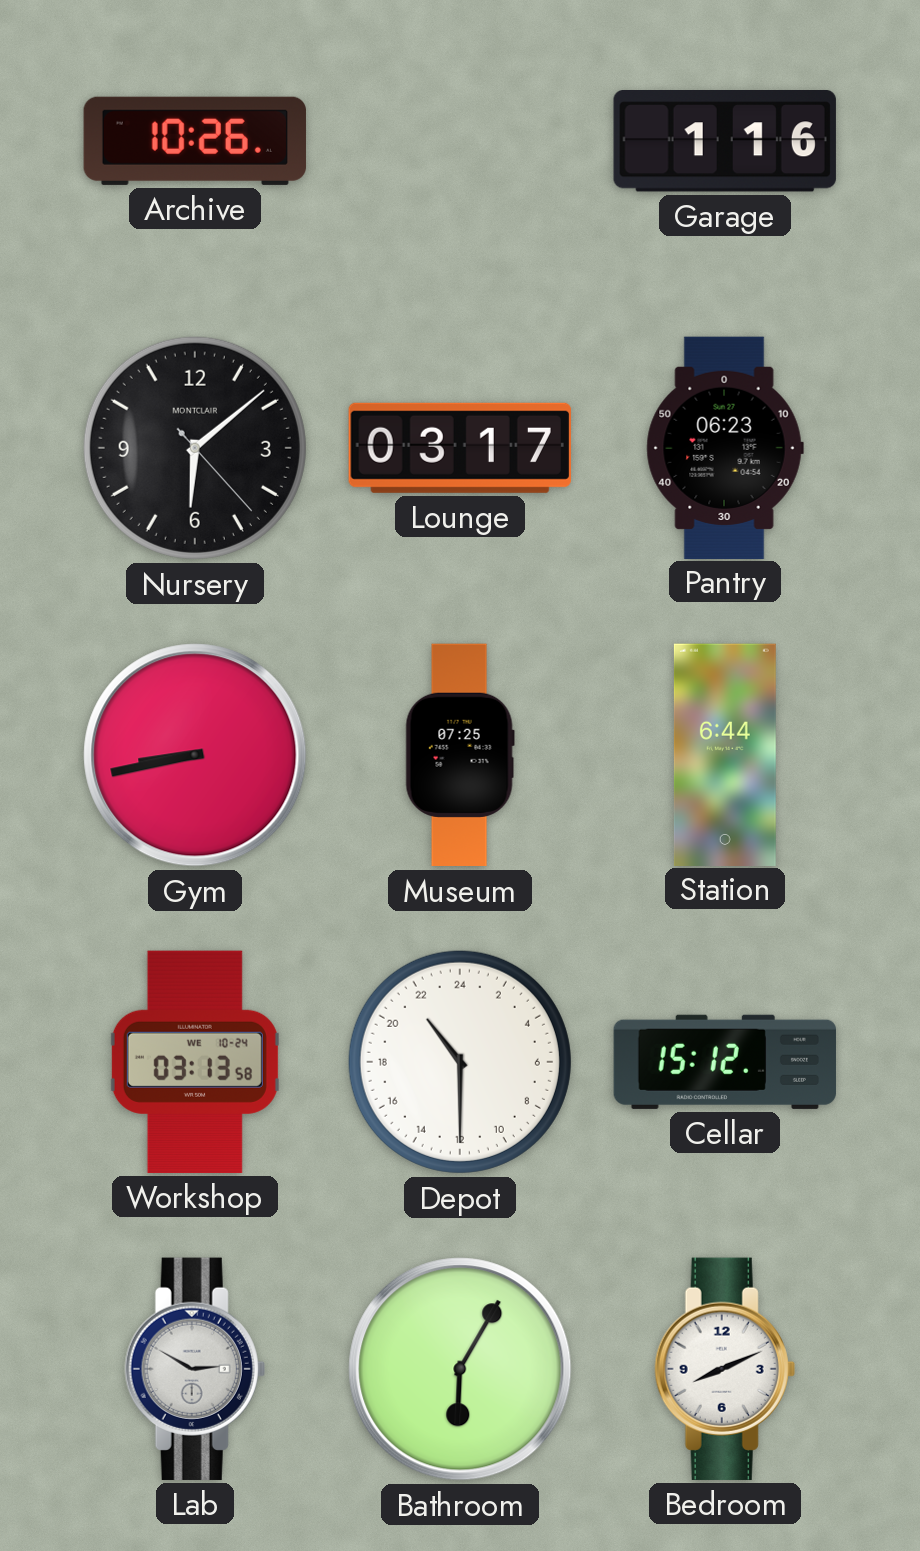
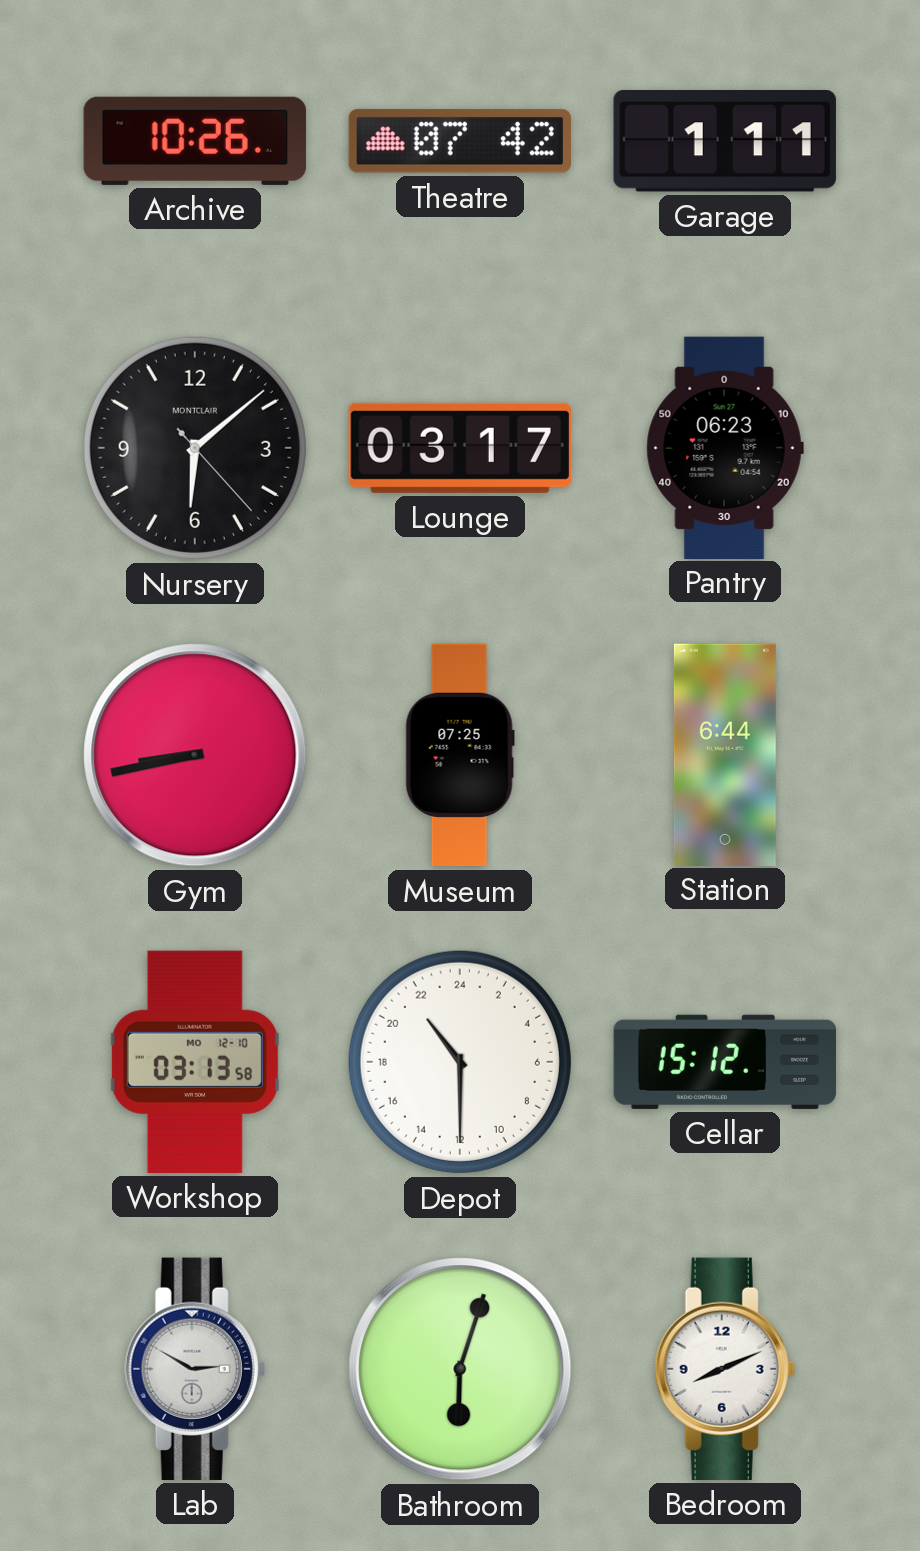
Theatre: none -> 07:42 (460, 141)
Garage: 1:16 -> 1:11 (725, 142)
Workshop date: WE 10-24 -> MO 12-10 (195, 1062)
Bathroom: 6:05 -> 6:03 (460, 1369)
